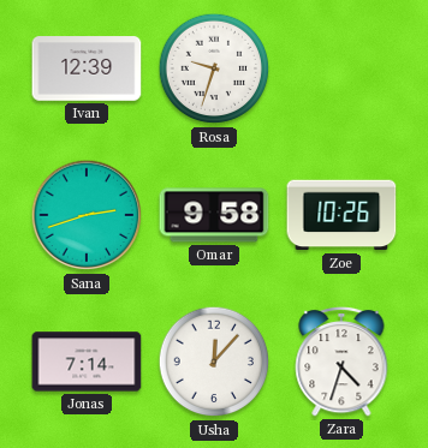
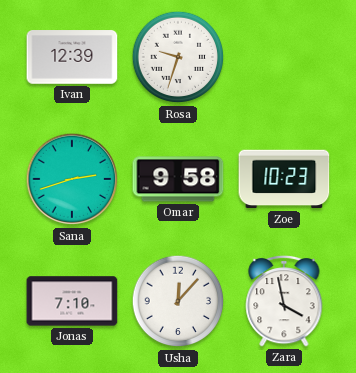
Zoe: 10:26 -> 10:23 (284, 179)
Jonas: 7:14 -> 7:10 (72, 301)
Zara: 4:33 -> 3:58 (284, 301)
